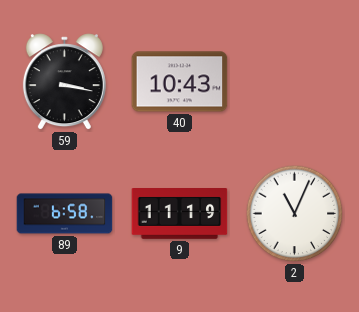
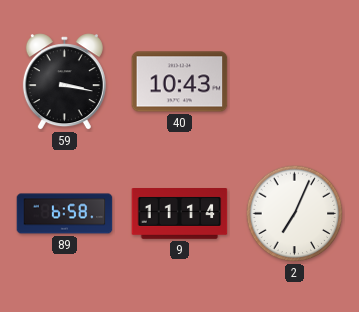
9: 11:19 -> 11:14 (180, 214)
2: 11:04 -> 7:04 (295, 214)
